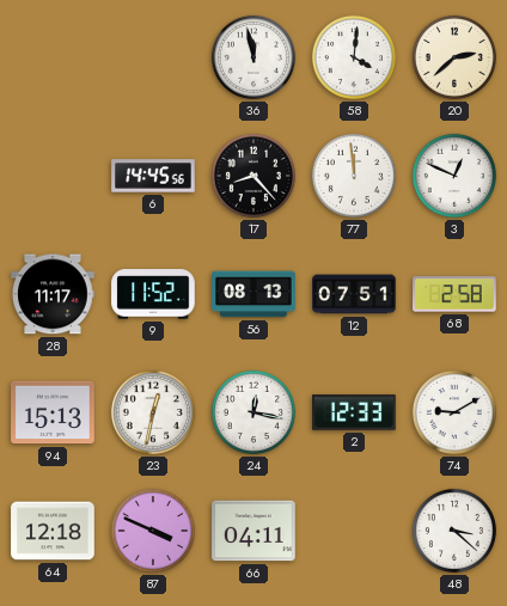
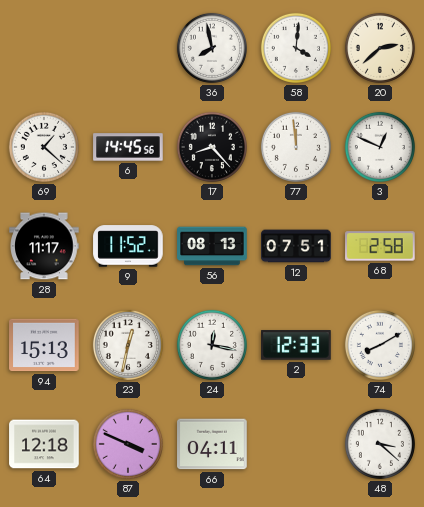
36: 11:58 -> 7:58 (212, 48)
69: none -> 1:22 (44, 147)
74: 9:10 -> 8:10 (380, 345)
